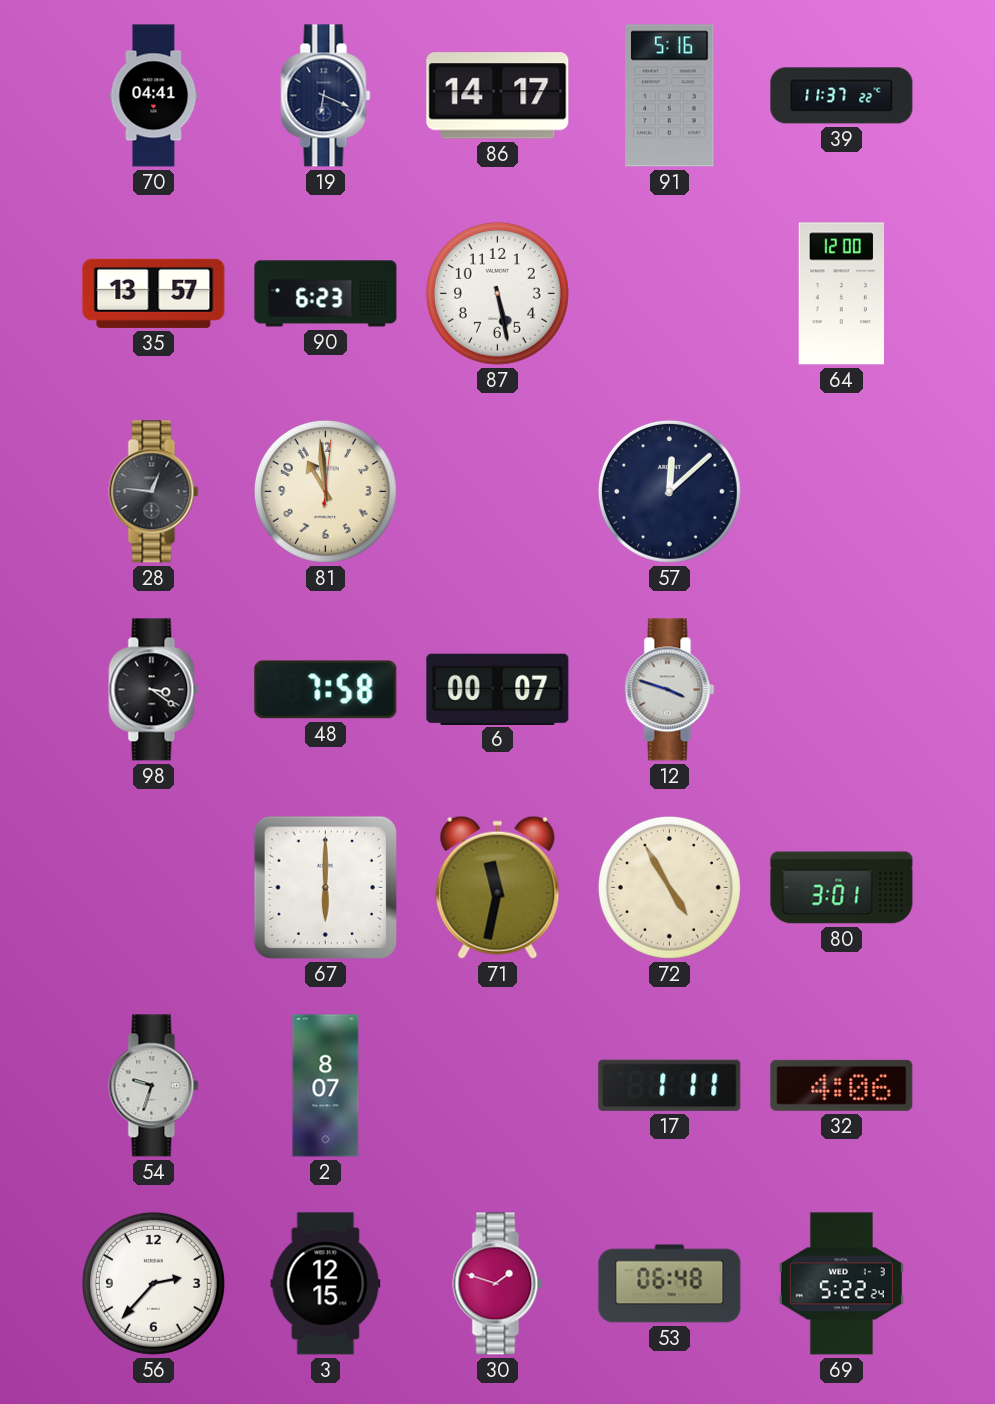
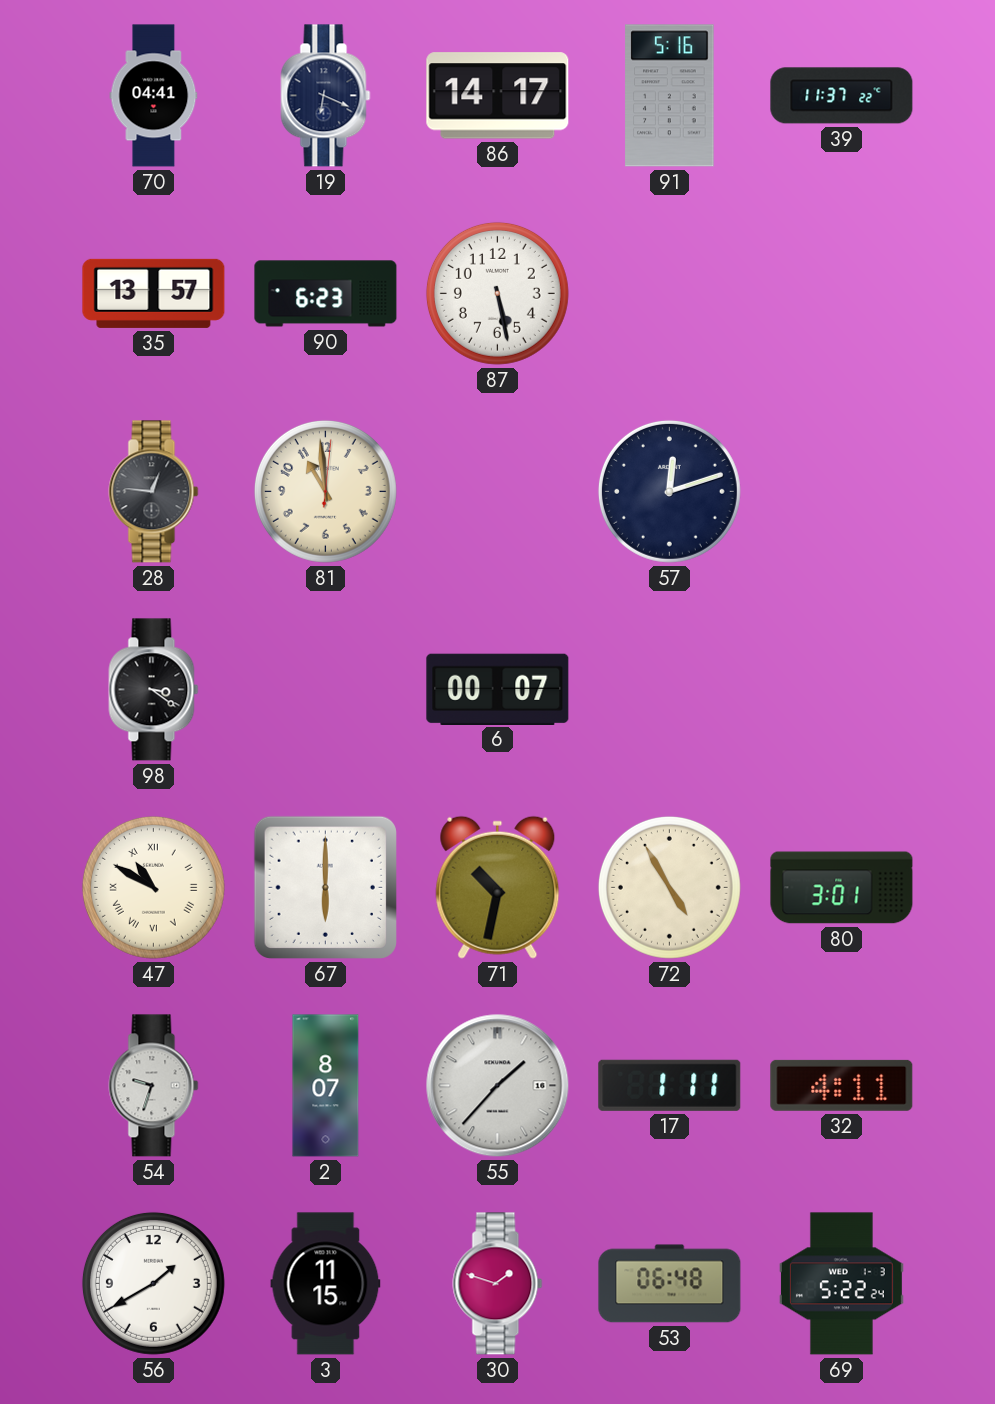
64: 12:00 -> none (841, 294)
57: 12:08 -> 12:12 (669, 491)
48: 7:58 -> none (326, 690)
12: 3:48 -> none (670, 690)
47: none -> 10:50 (153, 887)
71: 11:32 -> 10:32 (498, 887)
55: none -> 1:37 (498, 1086)
32: 4:06 -> 4:11 (842, 1085)
56: 2:37 -> 1:40 (153, 1283)
3: 12:15 -> 11:15 (326, 1284)
